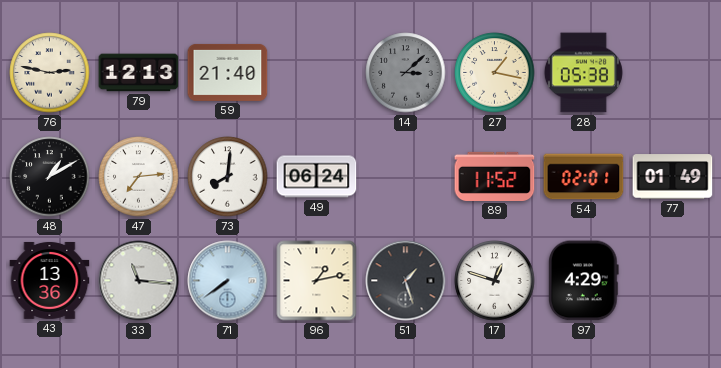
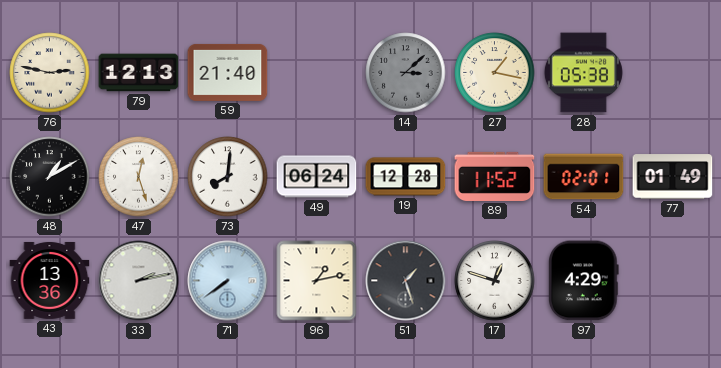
47: 7:14 -> 12:27 (139, 177)
19: none -> 12:28 (406, 177)
33: 11:16 -> 2:13 (139, 281)
